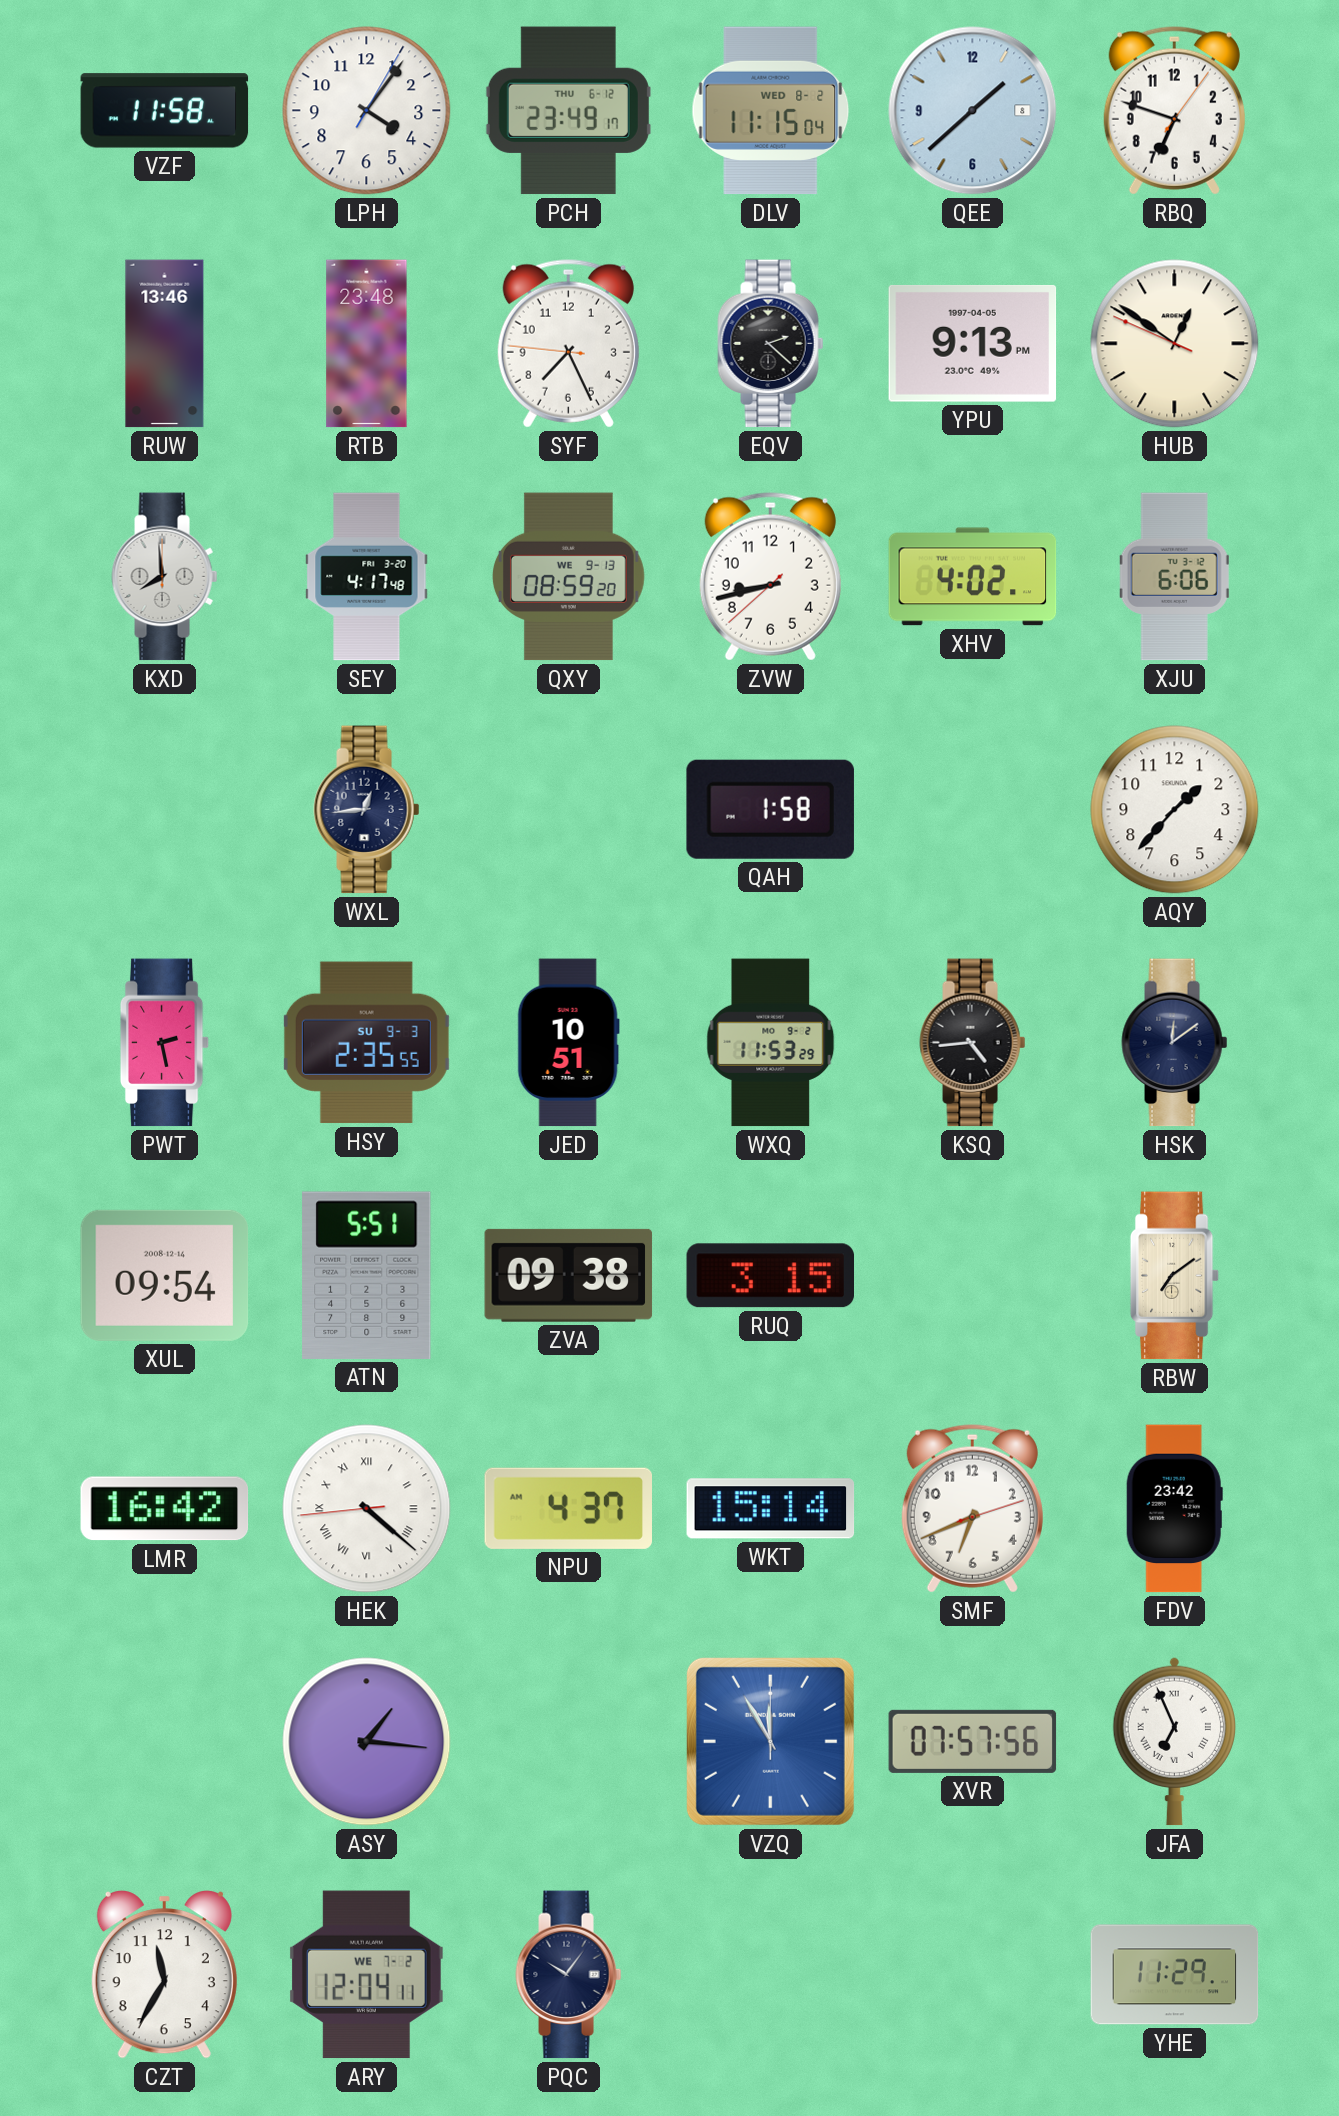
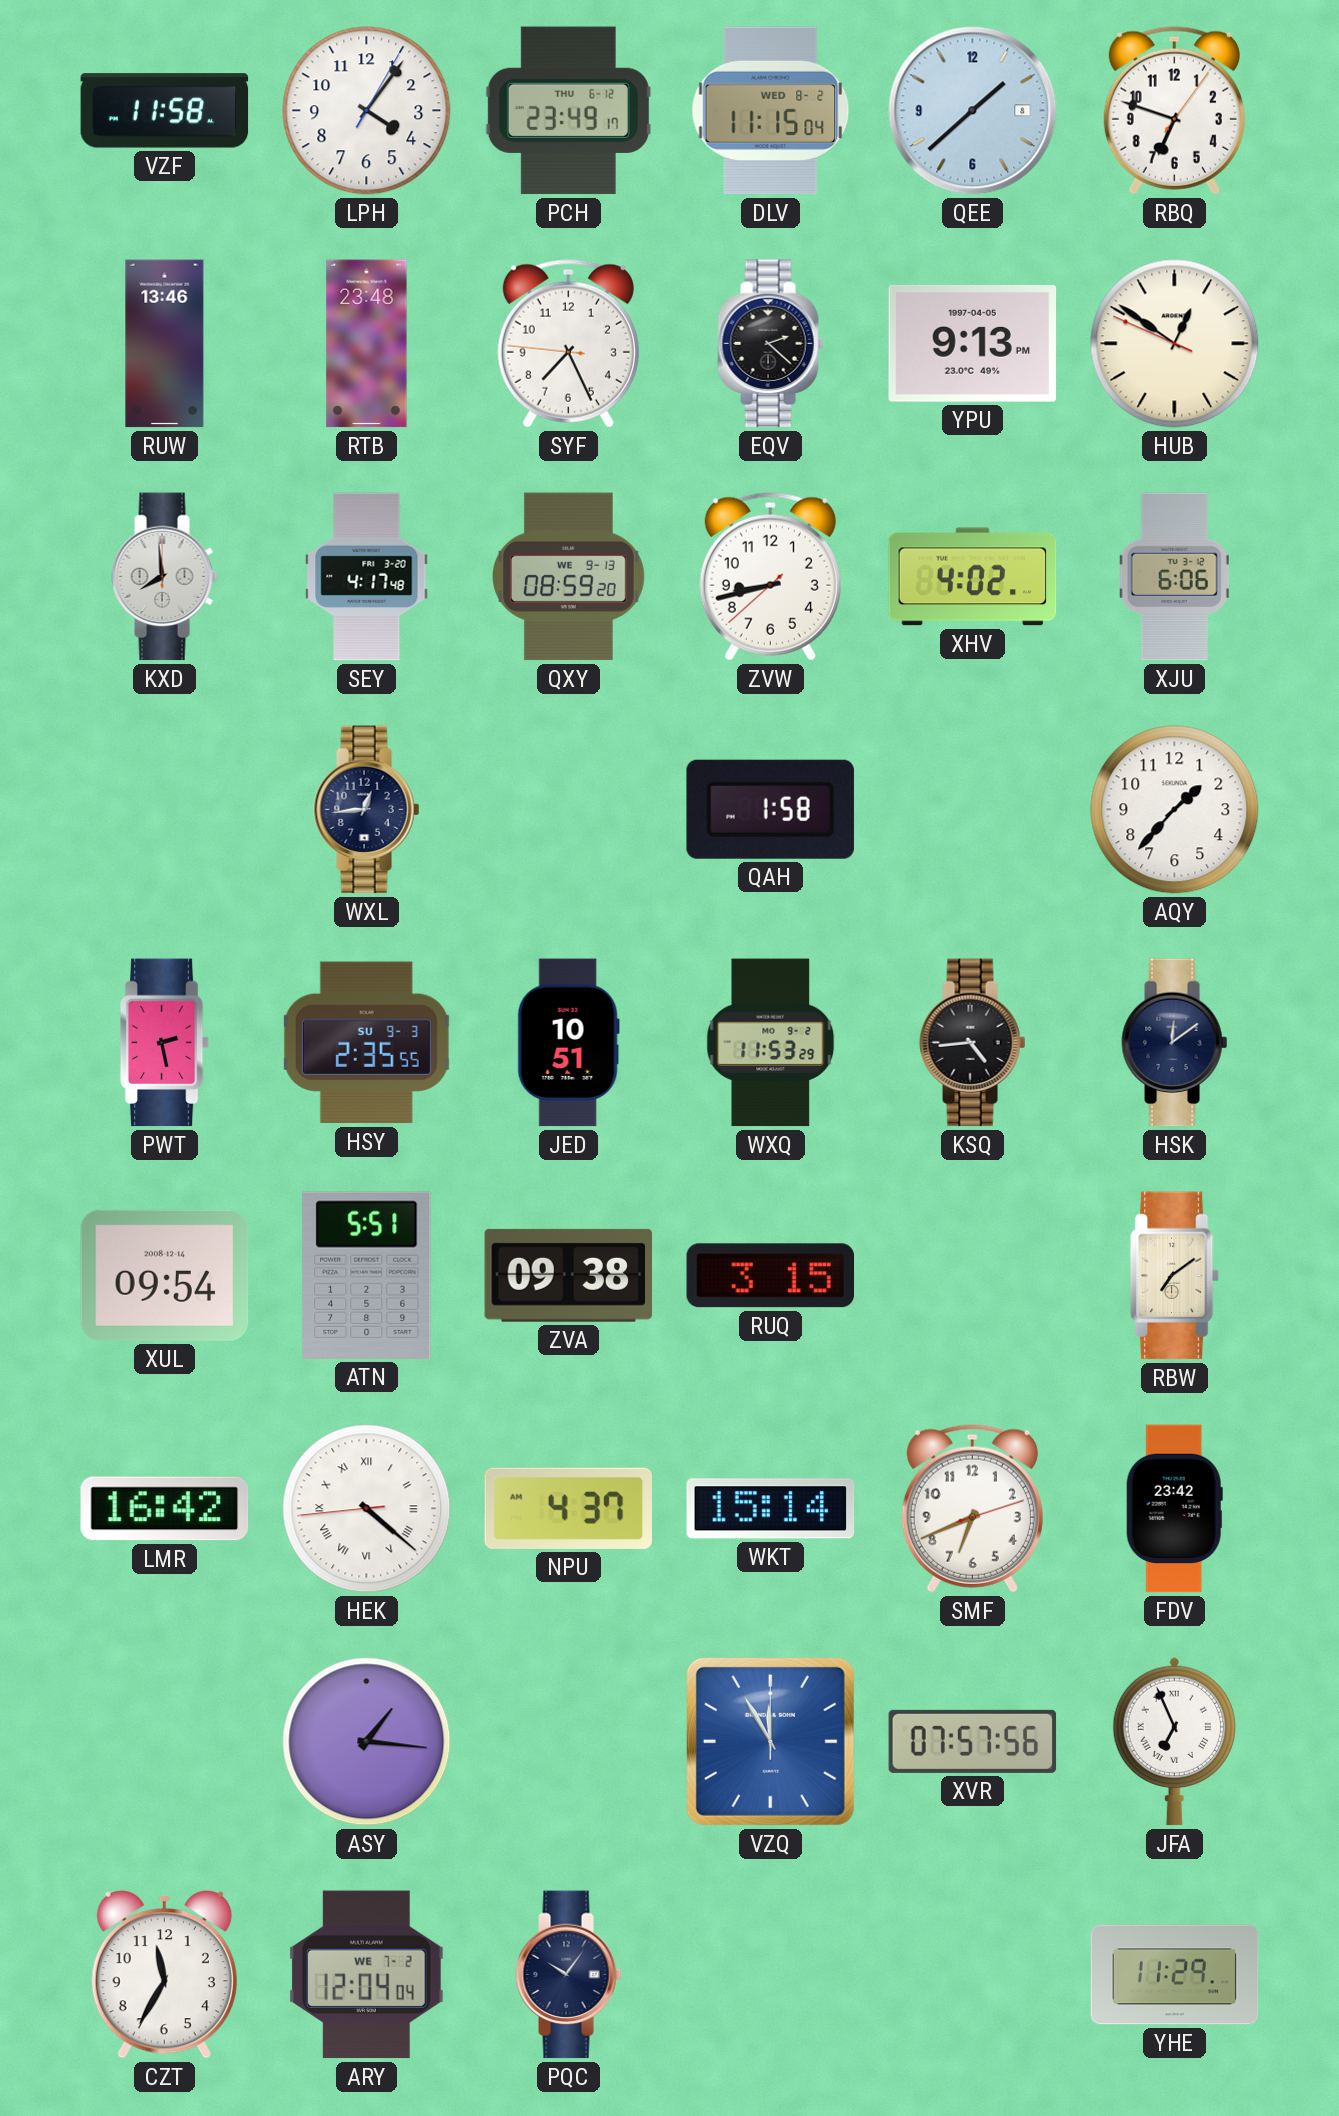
ARY: 12:04:11 -> 12:04:04 (366, 1975)
